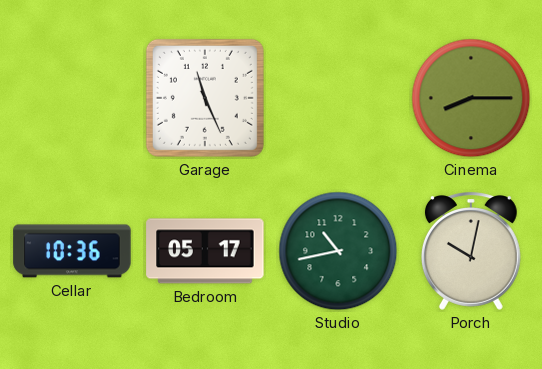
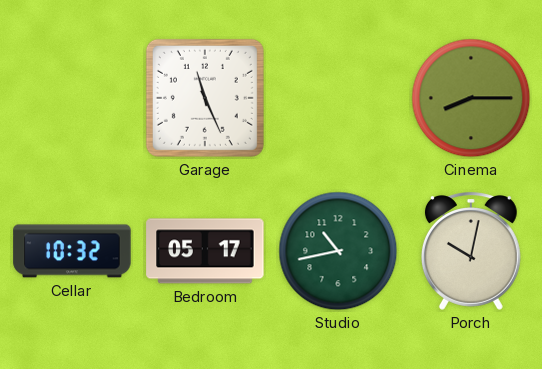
Cellar: 10:36 -> 10:32 (72, 251)
